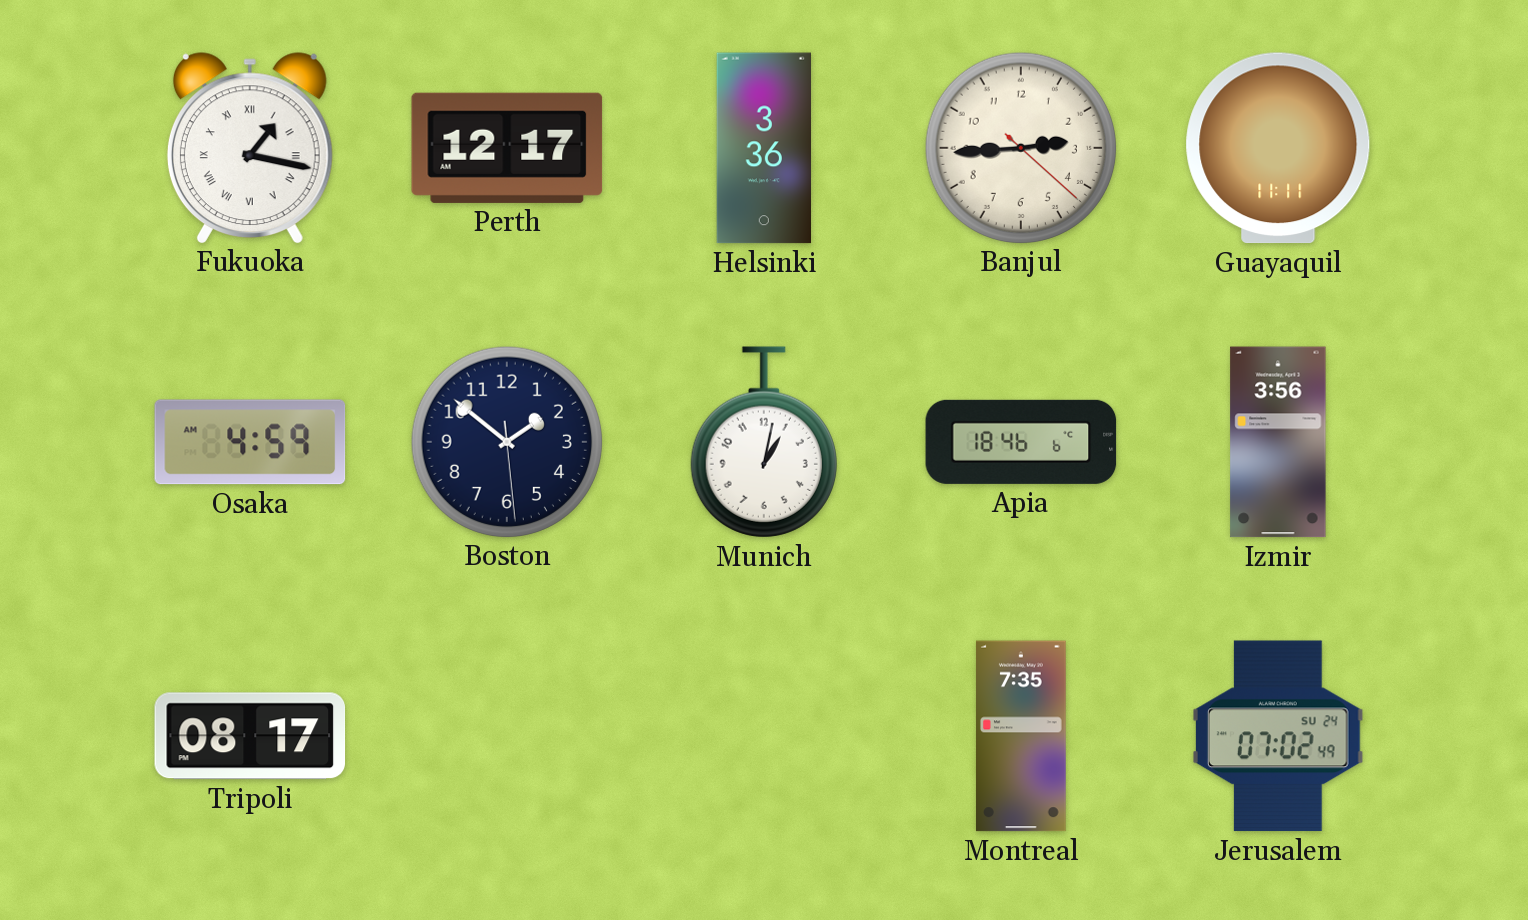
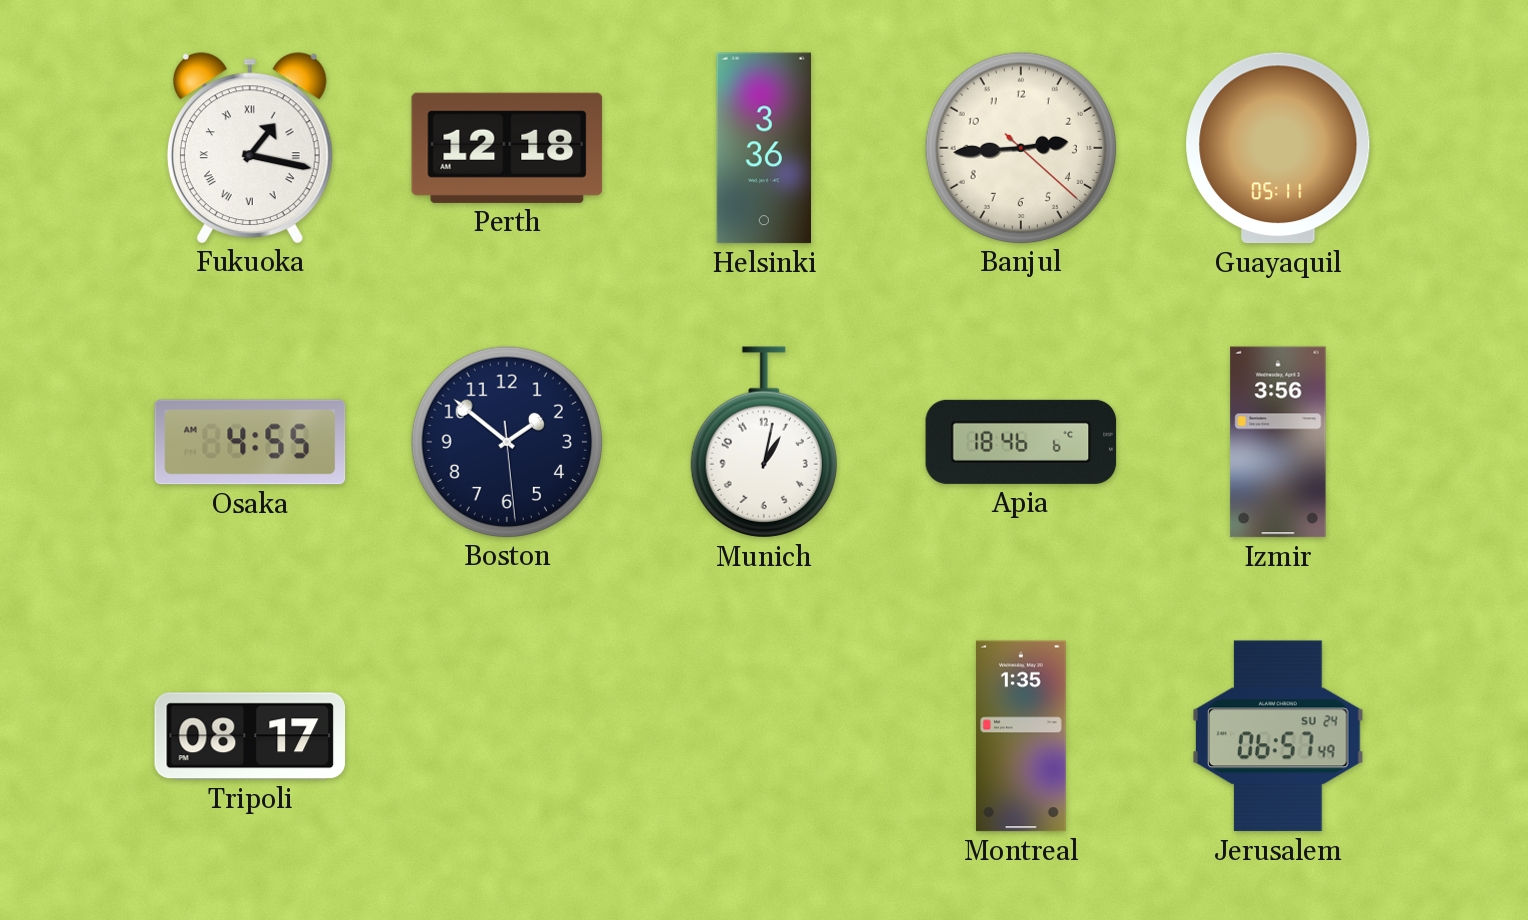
Perth: 12:17 -> 12:18 (507, 148)
Guayaquil: 11:11 -> 05:11 (1278, 148)
Osaka: 4:59 -> 4:55 (250, 442)
Montreal: 7:35 -> 1:35 (1021, 736)
Jerusalem: 07:02 -> 06:57 (1279, 736)
